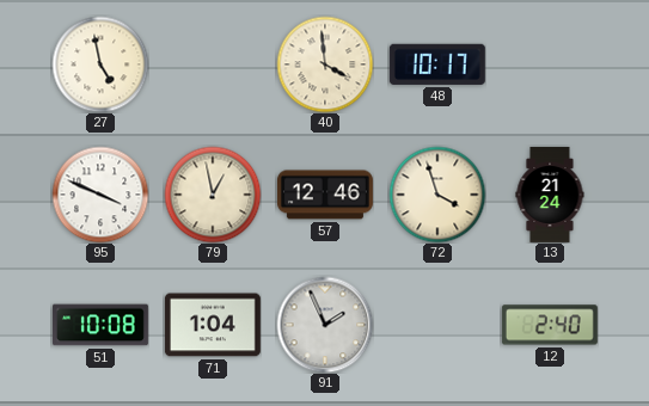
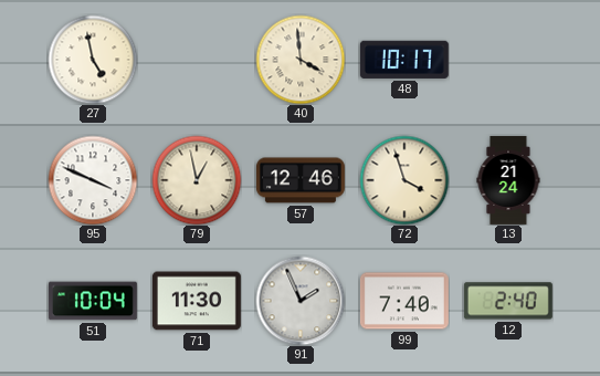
51: 10:08 -> 10:04 (93, 301)
71: 1:04 -> 11:30 (197, 301)
99: none -> 7:40 (404, 301)
